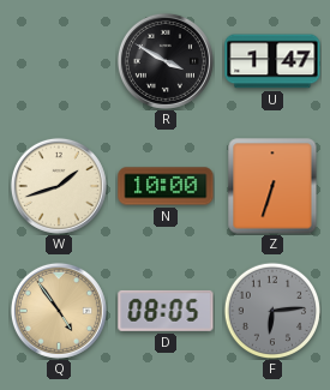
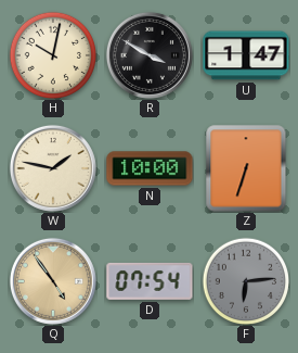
H: none -> 10:02 (53, 55)
W: 1:42 -> 1:47 (53, 168)
D: 08:05 -> 07:54 (150, 281)
